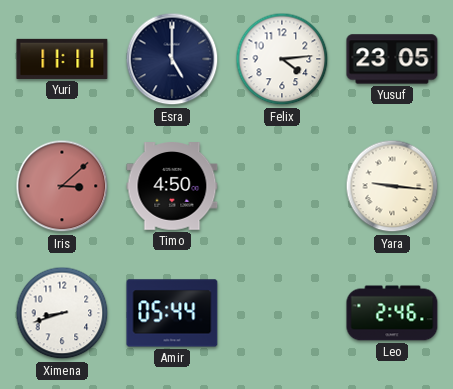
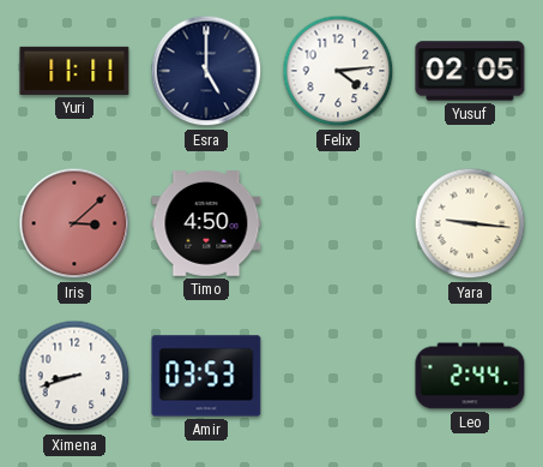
Yusuf: 23:05 -> 02:05 (470, 71)
Amir: 05:44 -> 03:53 (206, 376)
Leo: 2:46 -> 2:44 (470, 376)
